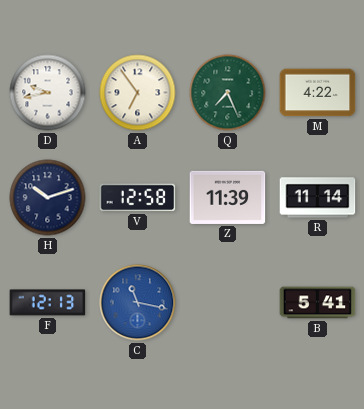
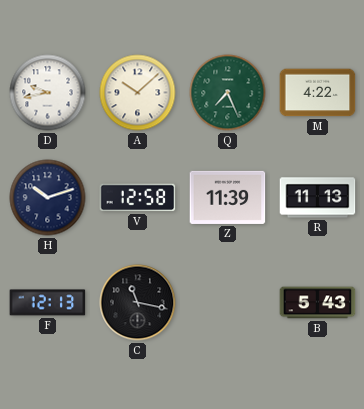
A: 6:54 -> 10:08 (138, 93)
R: 11:14 -> 11:13 (318, 198)
C dial: blue -> black (138, 303)
B: 5:41 -> 5:43 (318, 303)
